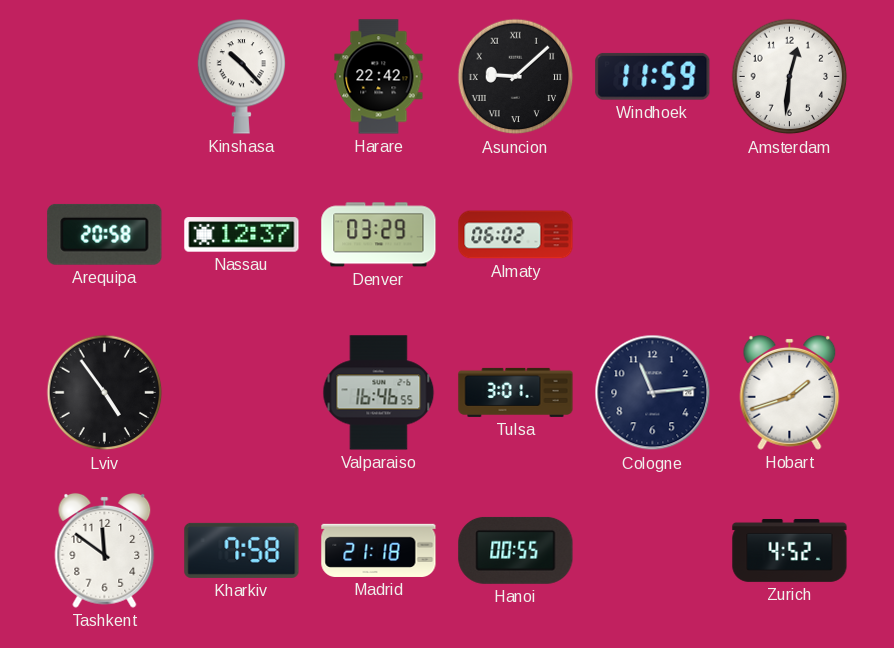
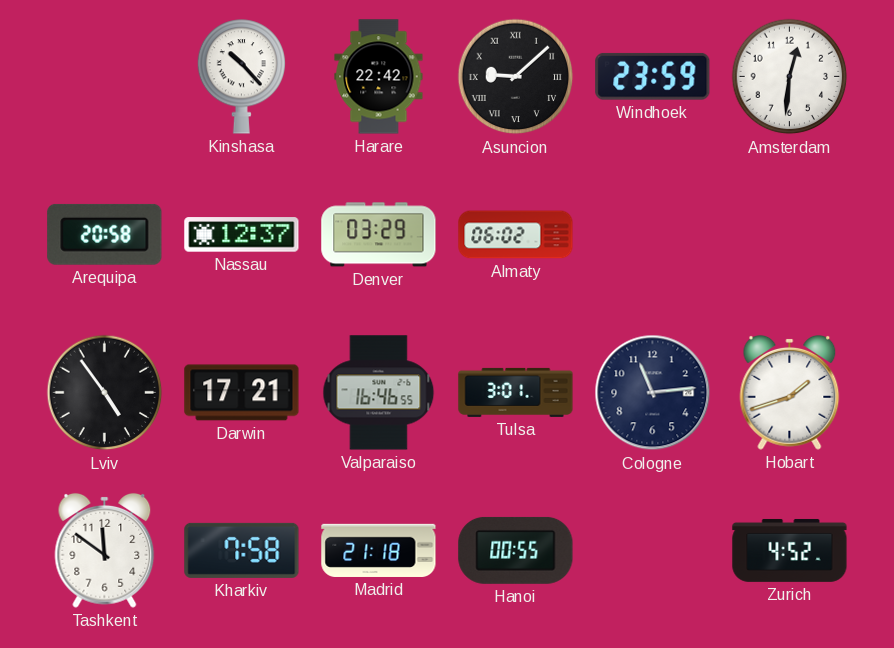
Windhoek: 11:59 -> 23:59 (653, 76)
Darwin: none -> 17:21 (242, 393)
